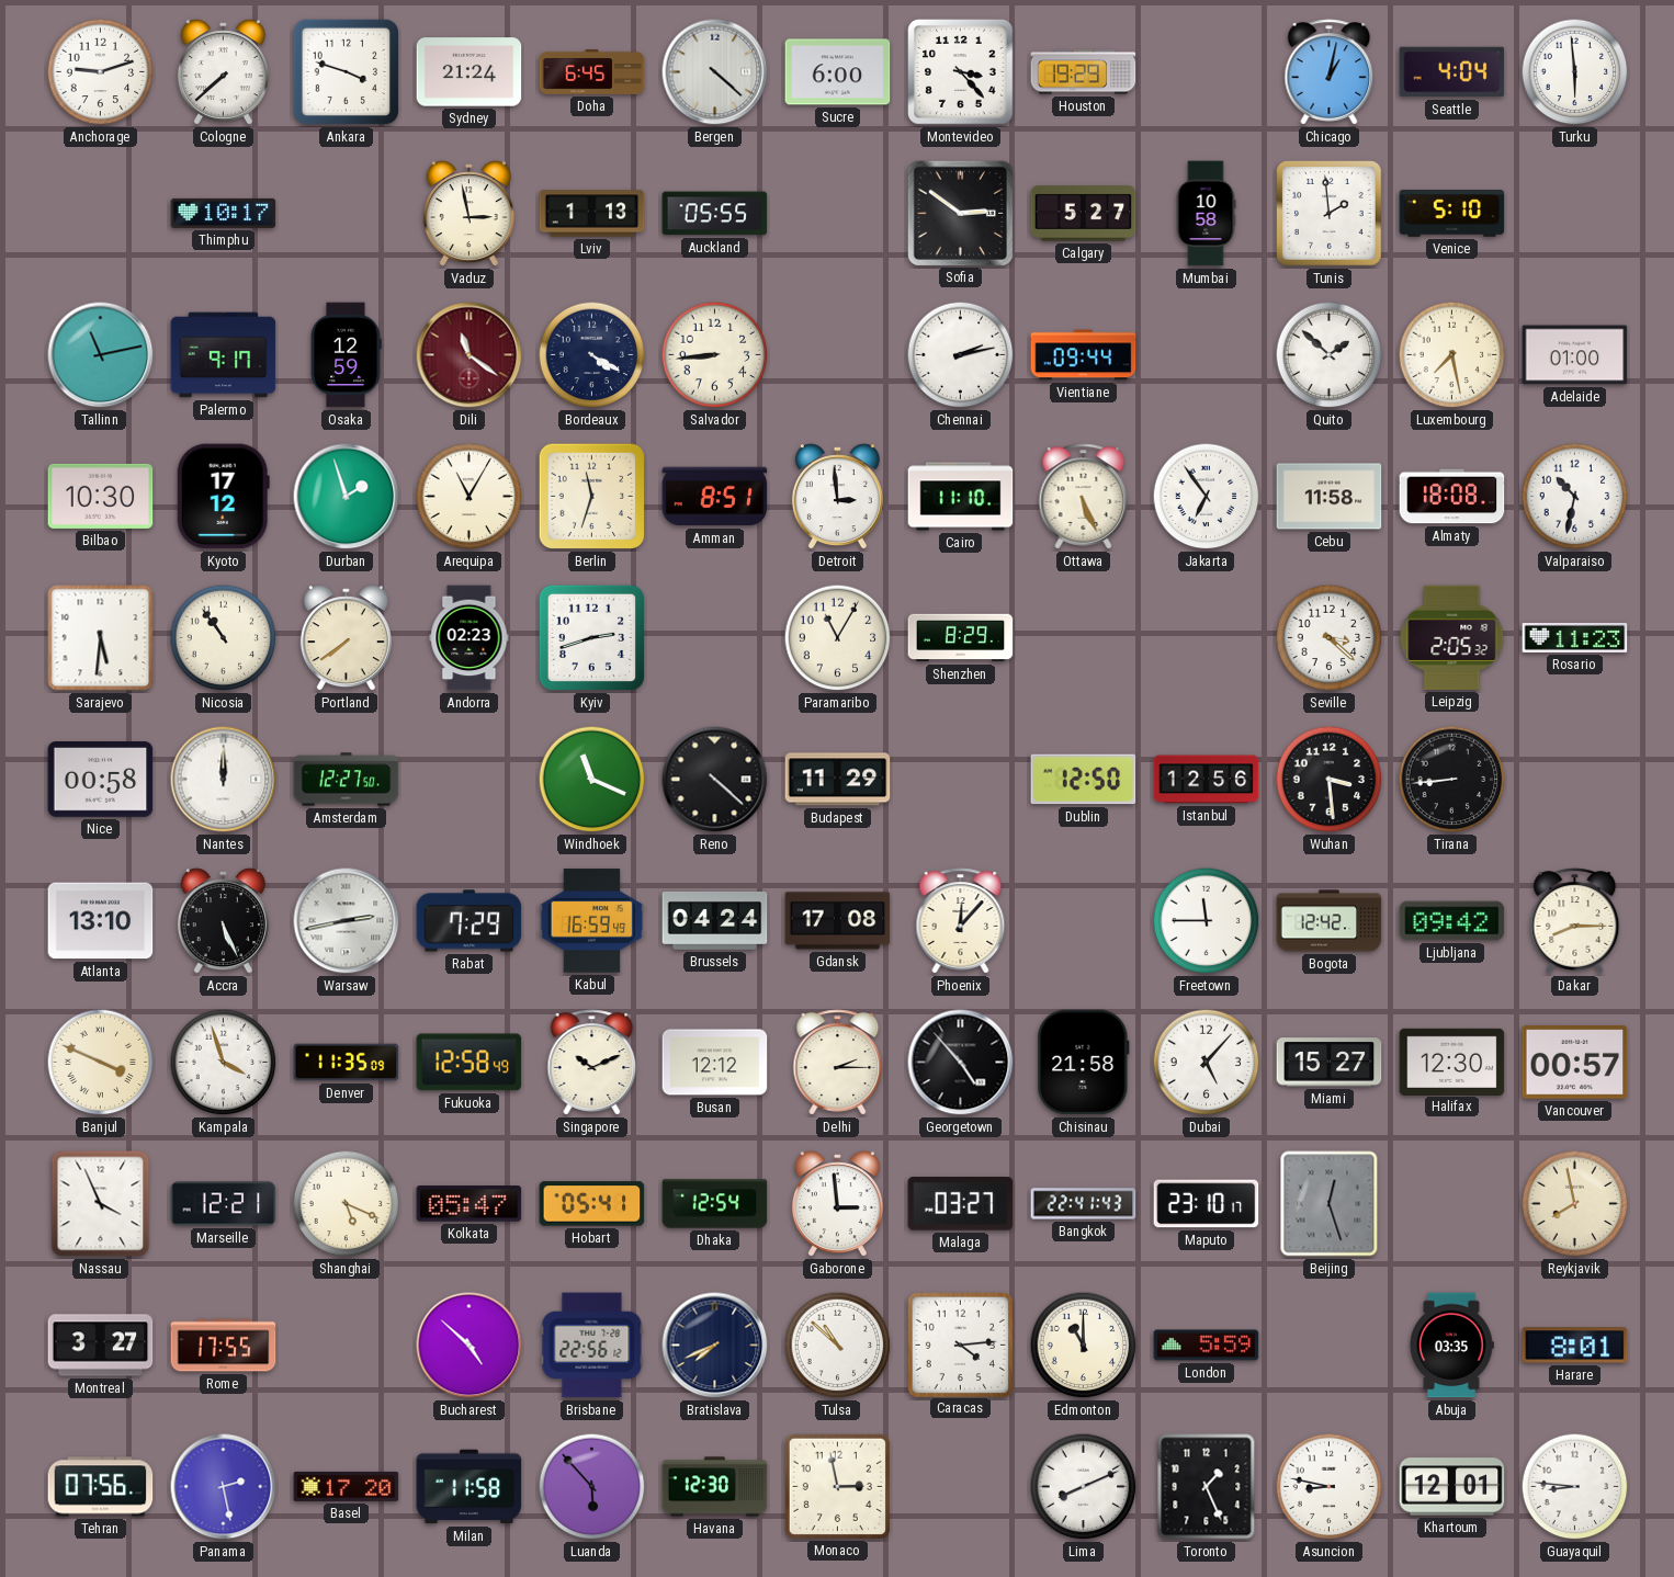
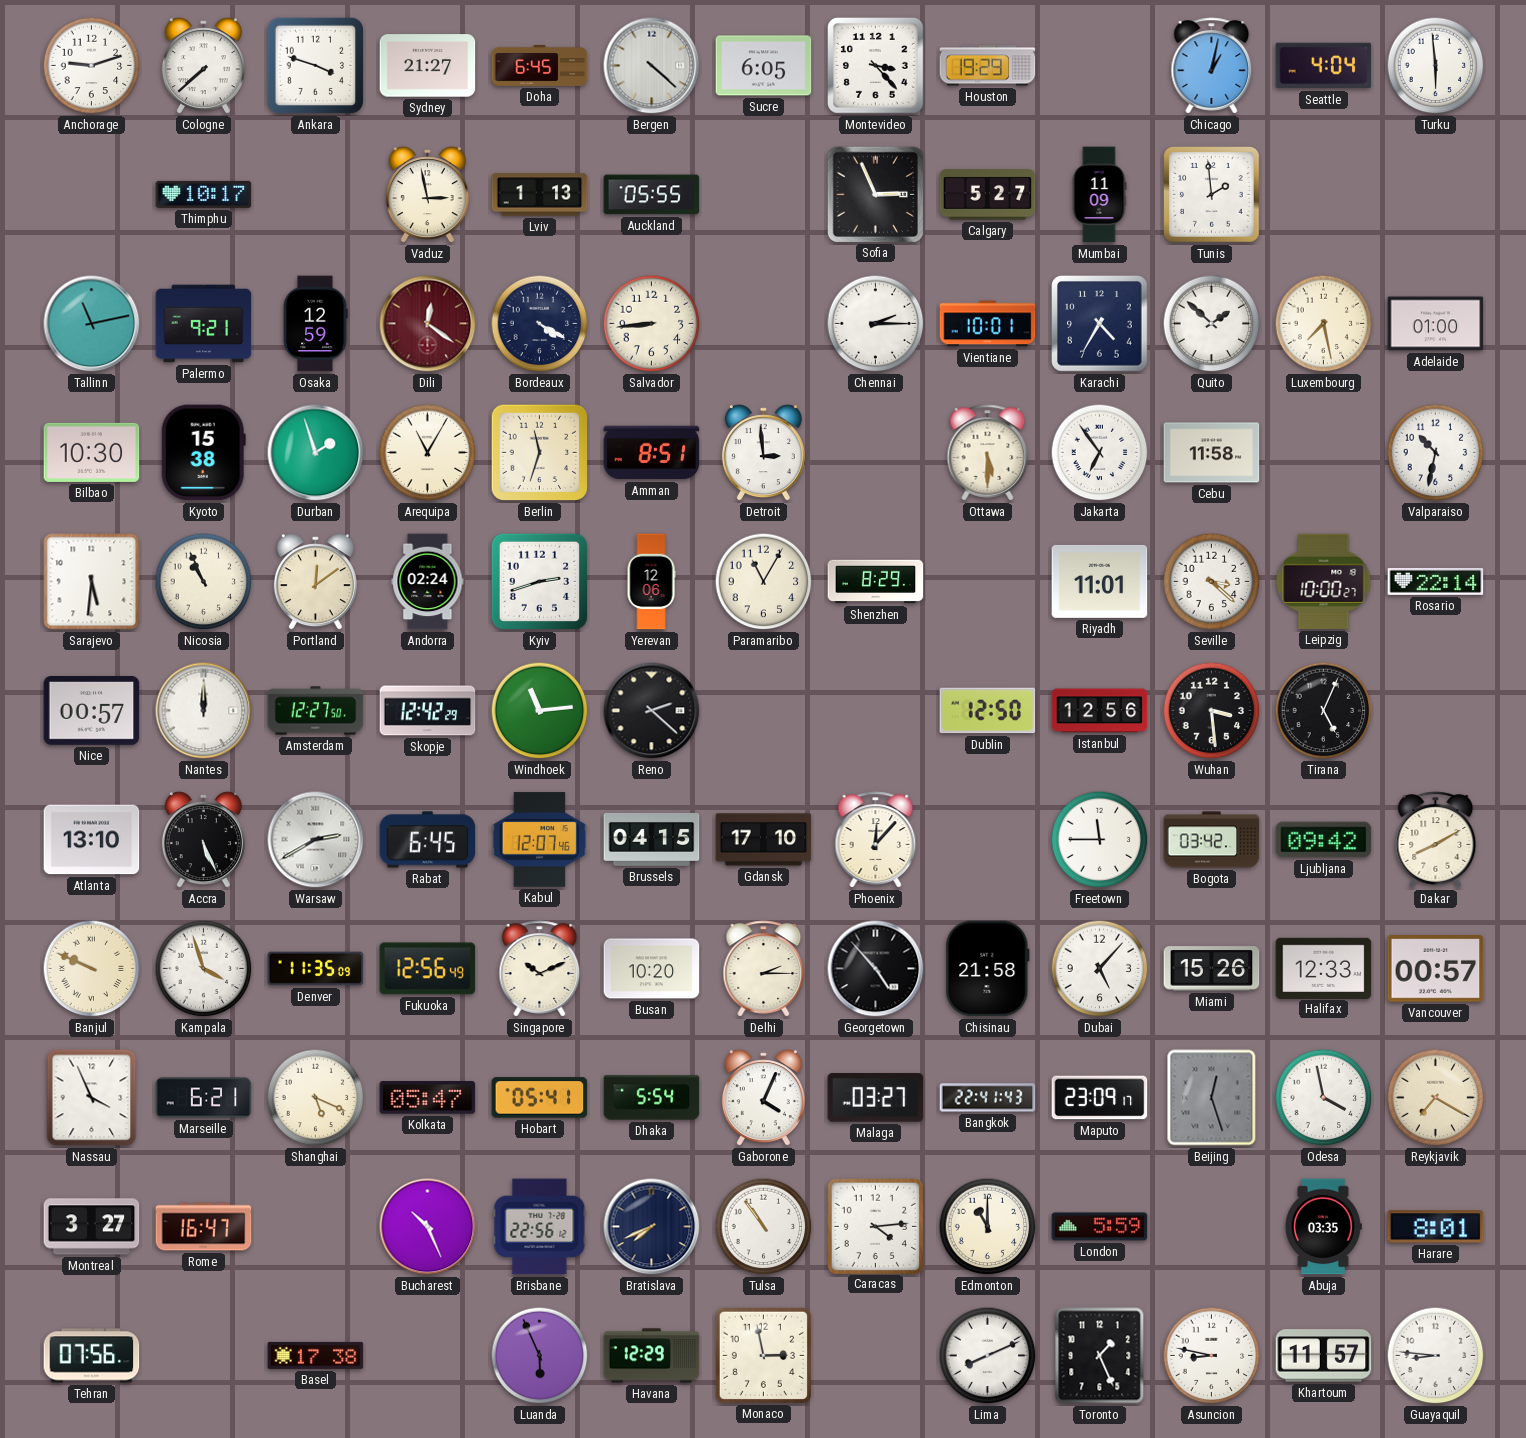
Sydney: 21:24 -> 21:27 (428, 66)
Sucre: 6:00 -> 6:05 (764, 66)
Sofia: 2:51 -> 2:56 (875, 194)
Mumbai: 10:58 -> 11:09 (1099, 195)
Venice: 5:10 -> none (1452, 214)
Palermo: 9:17 -> 9:21 (204, 324)
Dili: 11:21 -> 12:21 (428, 324)
Chennai: 2:13 -> 2:15 (876, 324)
Vientiane: 09:44 -> 10:01 (988, 324)
Karachi: none -> 4:35 (1100, 324)
Kyoto: 17:12 -> 15:38 (203, 453)
Cairo: 11:10 -> none (961, 497)
Ottawa: 5:26 -> 5:30 (988, 453)
Almaty: 18:08 -> none (1452, 497)
Nicosia: 10:54 -> 10:56 (204, 582)
Portland: 7:39 -> 12:09 (315, 582)
Andorra: 02:23 -> 02:24 (428, 582)
Yerevan: none -> 12:06 (651, 582)
Riyadh: none -> 11:01 (1100, 581)
Leipzig: 2:05 -> 10:00 (1324, 581)
Rosario: 11:23 -> 22:14 (1436, 582)
Nice: 00:58 -> 00:57 (92, 711)
Skopje: none -> 12:42 (428, 711)
Windhoek: 11:19 -> 11:14 (540, 711)
Reno: 4:22 -> 2:22 (652, 711)
Budapest: 11:29 -> none (838, 780)
Tirana: 8:44 -> 5:04 (1324, 711)
Warsaw: 2:43 -> 2:40 (316, 840)
Rabat: 7:29 -> 6:45 (428, 840)
Kabul: 16:59 -> 12:07 (540, 840)
Brussels: 04:24 -> 04:15 (652, 839)
Gdansk: 17:08 -> 17:10 (764, 840)
Bogota: 12:42 -> 03:42 (1212, 840)
Dakar: 8:15 -> 8:10 (1436, 840)
Banjul: 3:49 -> 9:49 (92, 969)
Fukuoka: 12:58 -> 12:56 (428, 969)
Busan: 12:12 -> 10:20 (652, 969)
Miami: 15:27 -> 15:26 (1212, 969)
Halifax: 12:30 -> 12:33 (1324, 968)
Marseille: 12:21 -> 6:21 (204, 1098)
Dhaka: 12:54 -> 5:54 (652, 1098)
Gaborone: 2:59 -> 4:04 (763, 1098)
Maputo: 23:10 -> 23:09 (1100, 1098)
Odesa: none -> 3:58 (1324, 1098)
Reykjavik: 7:58 -> 7:20 (1436, 1098)
Rome: 17:55 -> 16:47 (204, 1227)
Bucharest: 4:52 -> 10:26 (428, 1227)
Tulsa: 10:52 -> 10:54 (764, 1227)
Panama: 2:28 -> none (224, 1487)
Basel: 17:20 -> 17:38 (316, 1355)
Milan: 11:58 -> none (470, 1487)
Luanda: 5:53 -> 5:56 (540, 1356)
Havana: 12:30 -> 12:29 (652, 1356)
Khartoum: 12:01 -> 11:57 (1324, 1356)
